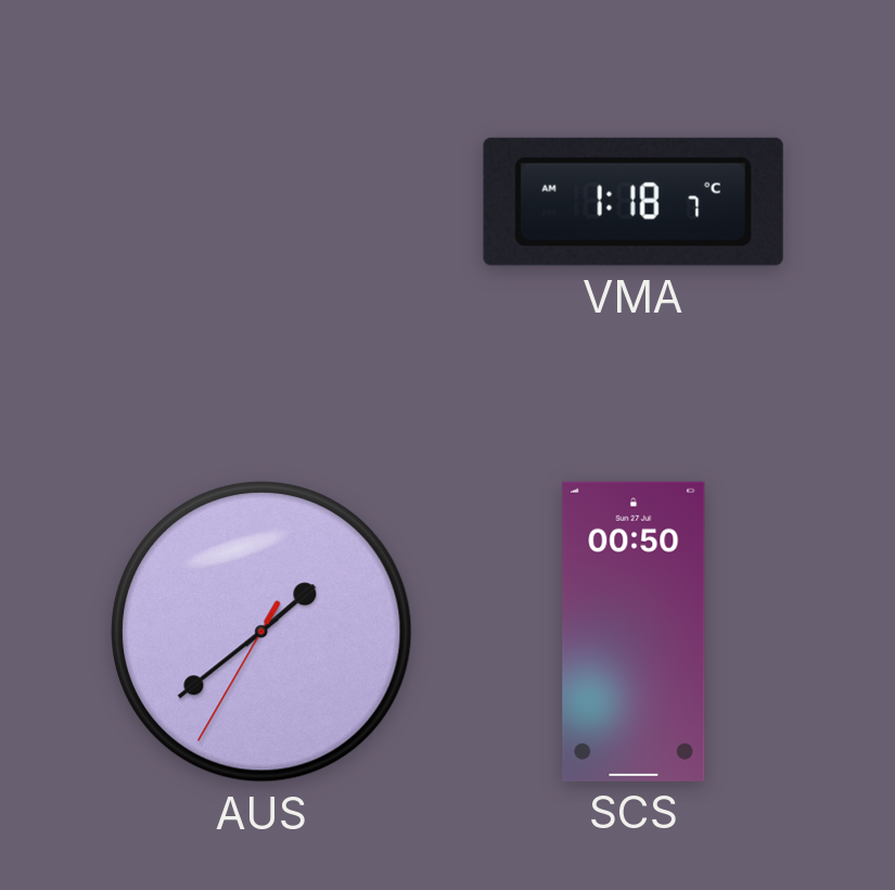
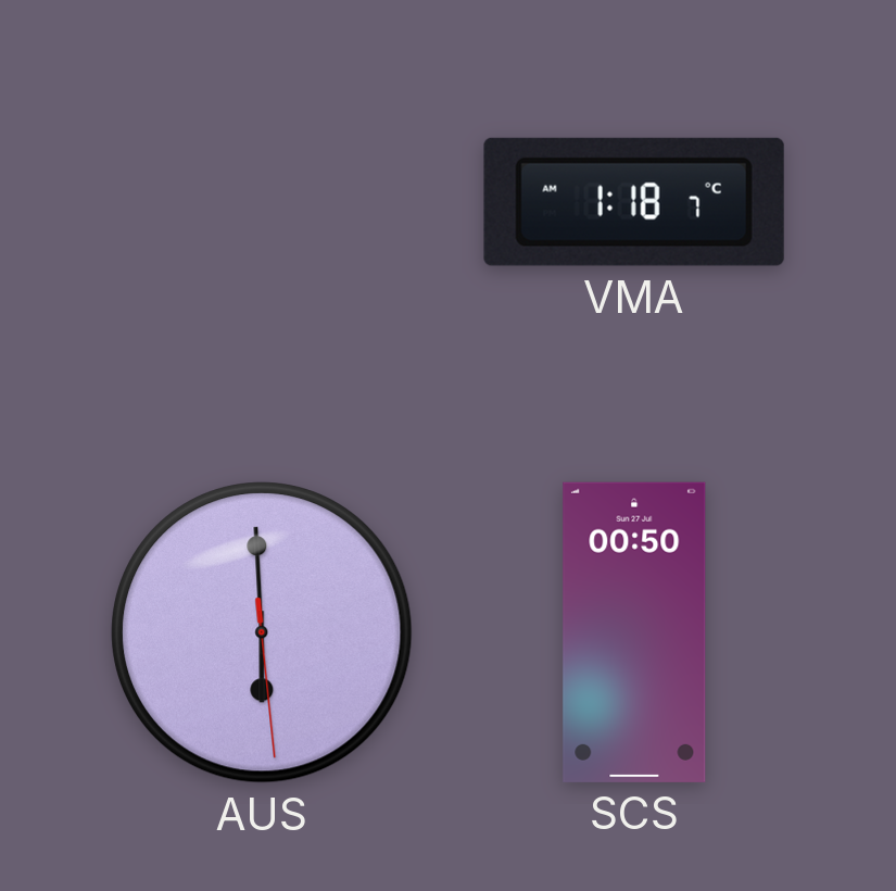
AUS: 1:38 -> 5:59 (262, 632)
